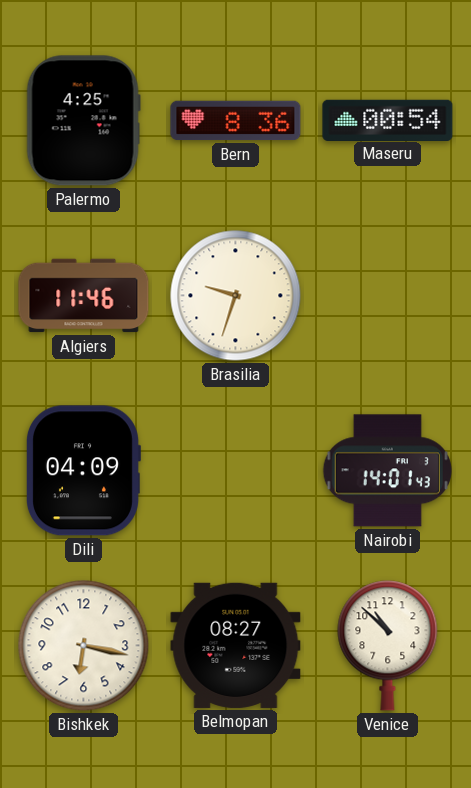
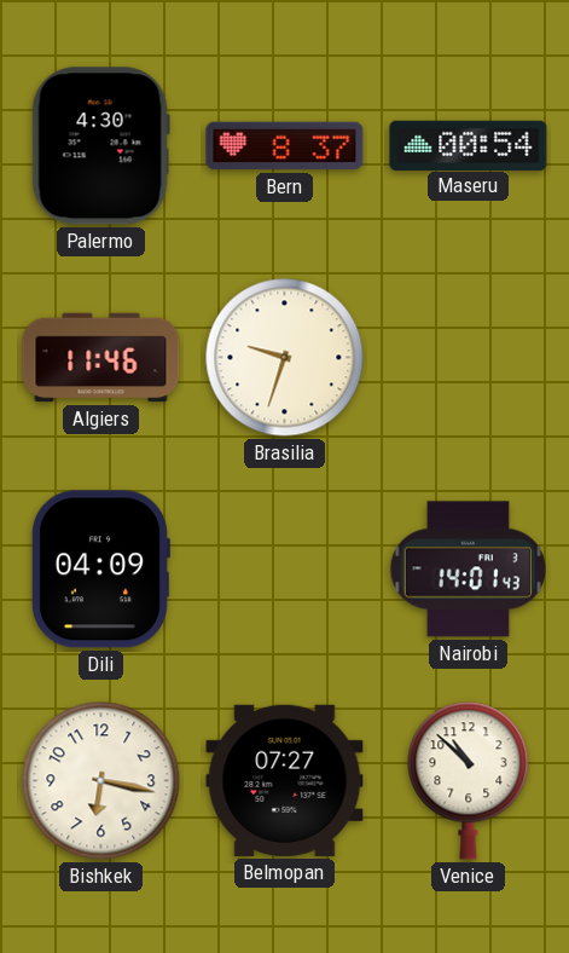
Palermo: 4:25 -> 4:30 (100, 146)
Bern: 8:36 -> 8:37 (285, 146)
Belmopan: 08:27 -> 07:27 (285, 780)
